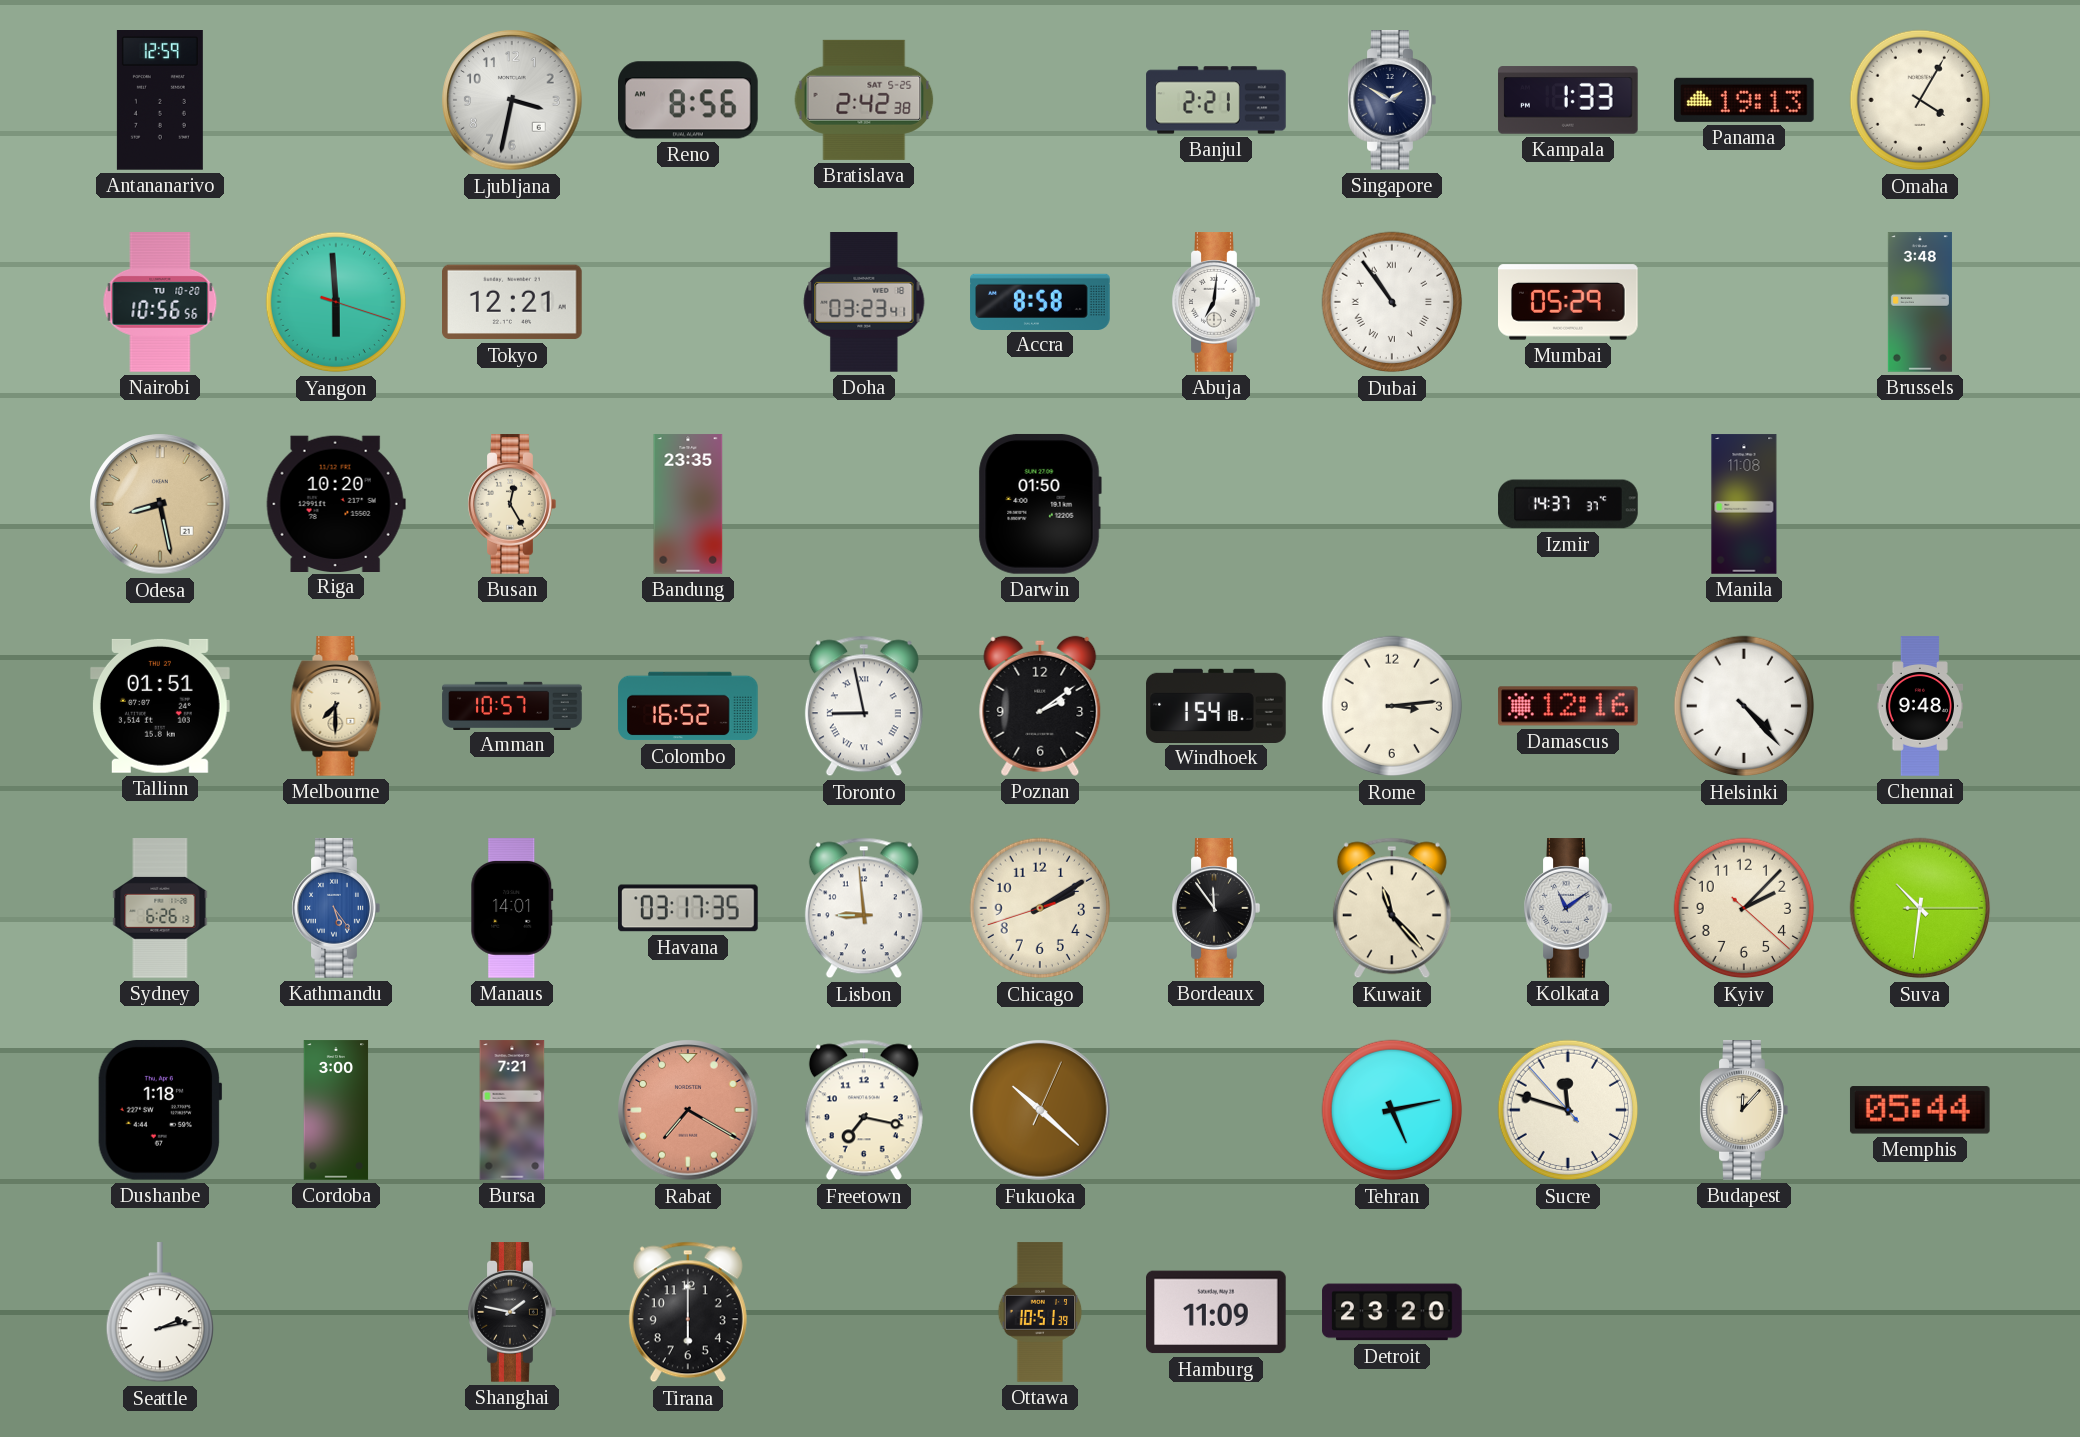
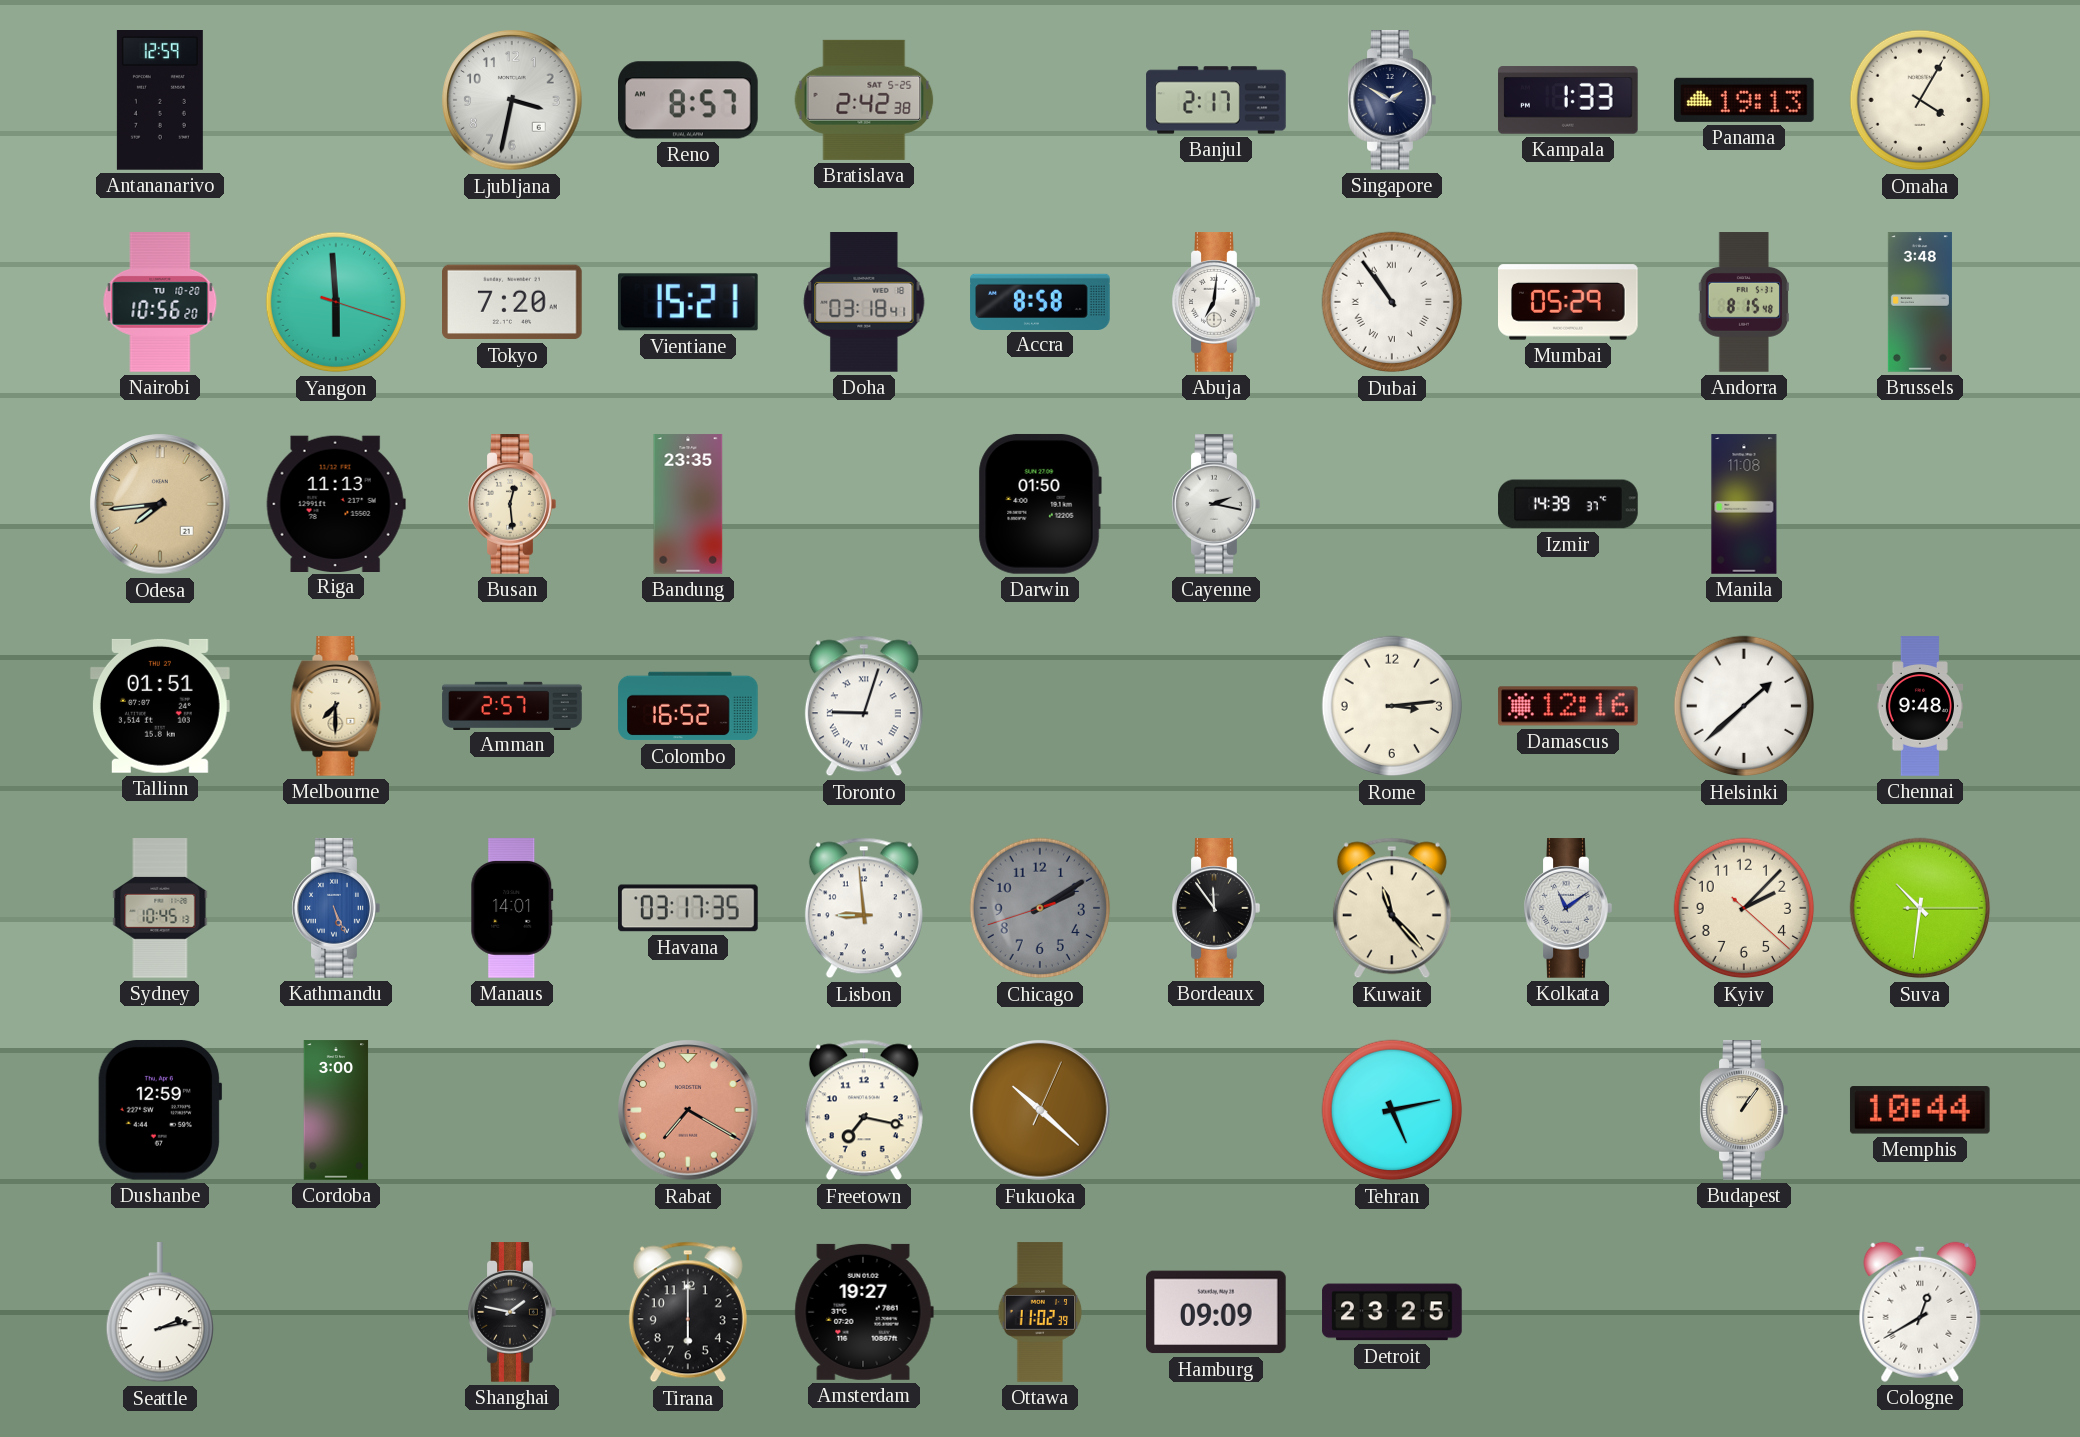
Reno: 8:56 -> 8:57 (689, 100)
Banjul: 2:21 -> 2:17 (1216, 100)
Nairobi: 10:56:56 -> 10:56:20 (160, 302)
Tokyo: 12:21 -> 7:20 (513, 302)
Vientiane: none -> 15:21 (688, 302)
Doha: 03:23 -> 03:18 (864, 303)
Andorra: none -> 8:15 (1744, 302)
Odesa: 8:28 -> 7:44 (160, 504)
Riga: 10:20 -> 11:13 (336, 503)
Busan: 12:25 -> 12:29 (512, 504)
Cayenne: none -> 2:17 (1216, 504)
Izmir: 14:37 -> 14:39 (1568, 504)
Amman: 10:57 -> 2:57 (512, 705)
Toronto: 8:58 -> 9:03 (864, 706)
Poznan: 2:09 -> none (1040, 706)
Windhoek: 1:54 -> none (1216, 705)
Helsinki: 4:23 -> 1:38 (1744, 706)
Sydney: 6:26 -> 10:45 (160, 908)
Kathmandu: 5:24 -> 5:26 (336, 908)
Chicago dial: cream -> grey (1040, 908)
Dushanbe: 1:18 -> 12:59 (160, 1110)
Bursa: 7:21 -> none (512, 1110)
Sucre: 11:47 -> none (1568, 1110)
Budapest: 12:07 -> 1:06 (1744, 1110)
Memphis: 05:44 -> 10:44 (1920, 1110)
Amsterdam: none -> 19:27 (864, 1312)
Ottawa: 10:51 -> 11:02 (1040, 1312)
Hamburg: 11:09 -> 09:09 (1217, 1312)
Detroit: 23:20 -> 23:25 (1392, 1312)
Cologne: none -> 12:40 (1920, 1312)
